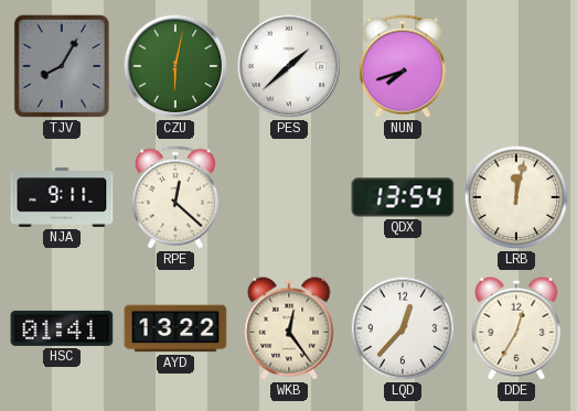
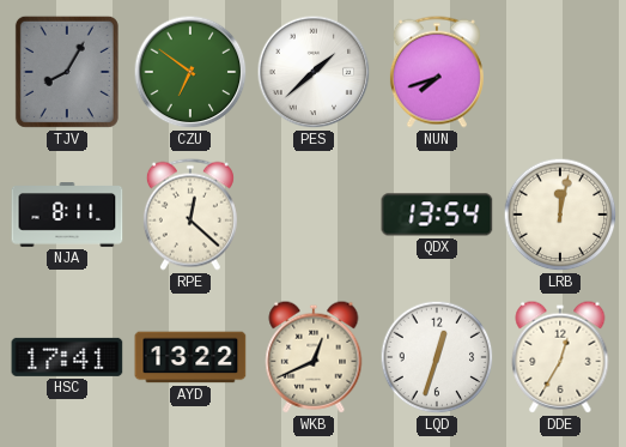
CZU: 6:02 -> 6:51 (190, 72)
NJA: 9:11 -> 8:11 (67, 215)
HSC: 01:41 -> 17:41 (67, 357)
WKB: 12:24 -> 12:41 (314, 357)
LQD: 12:37 -> 12:33 (437, 357)
